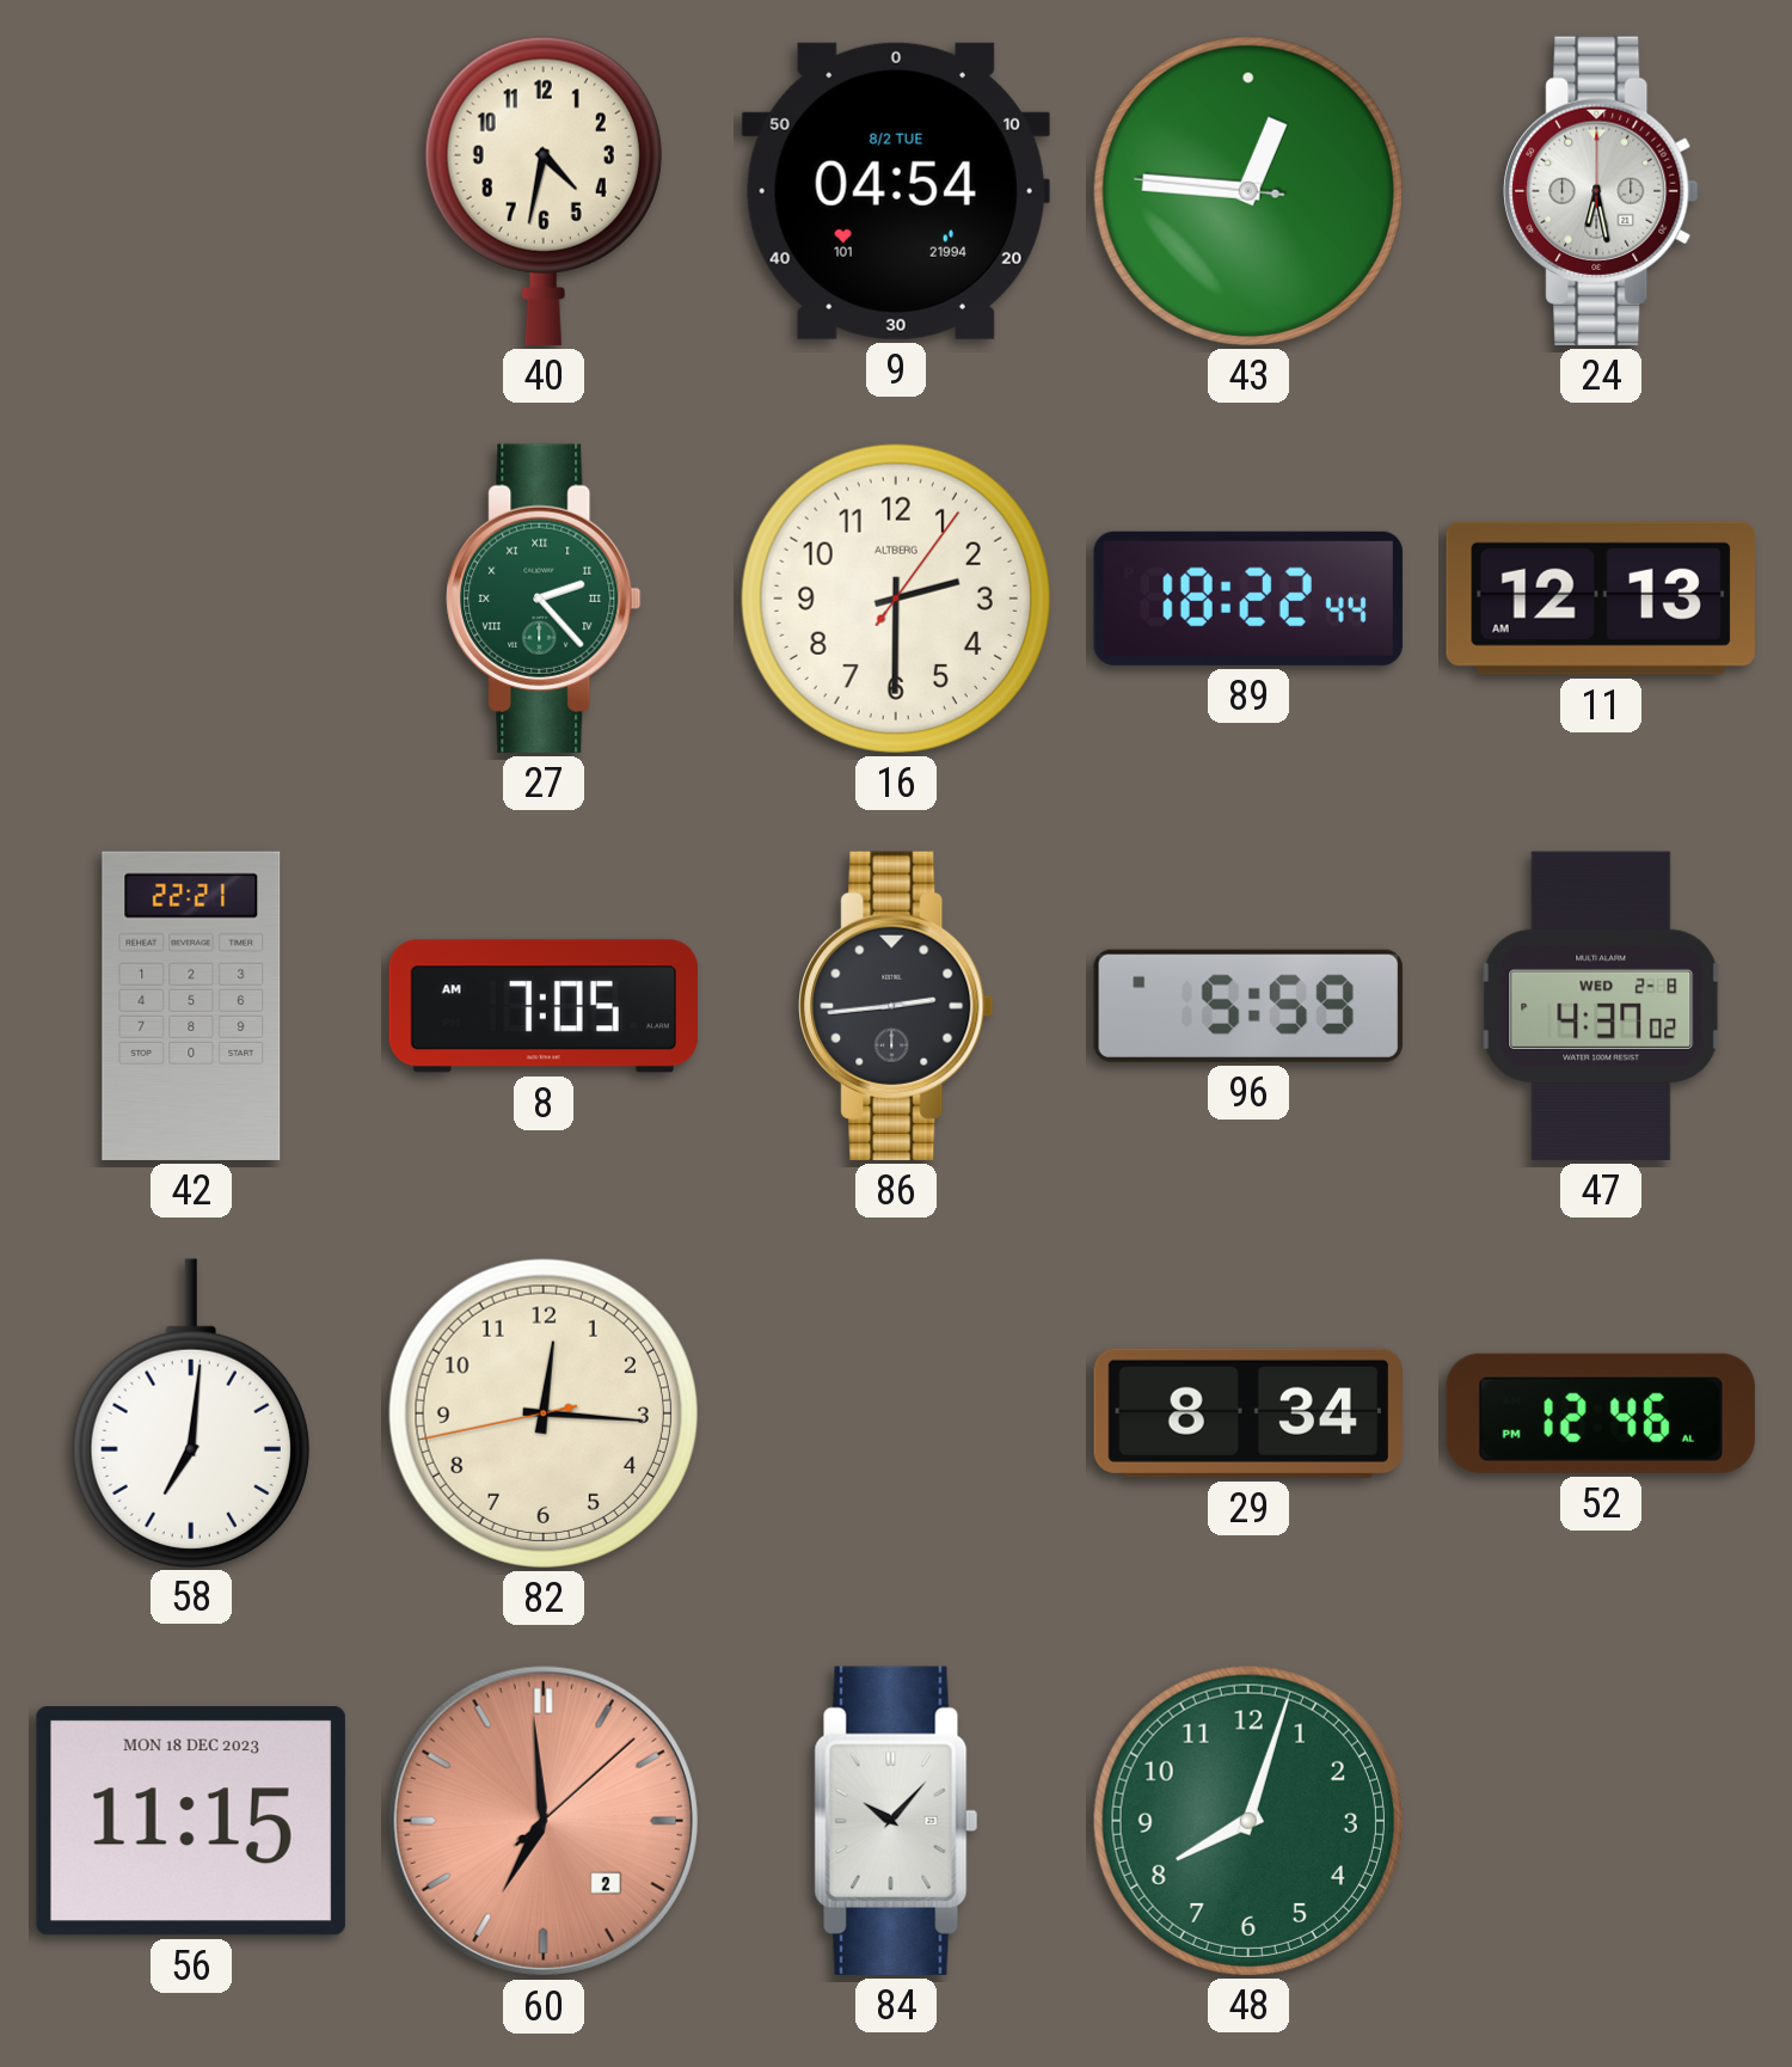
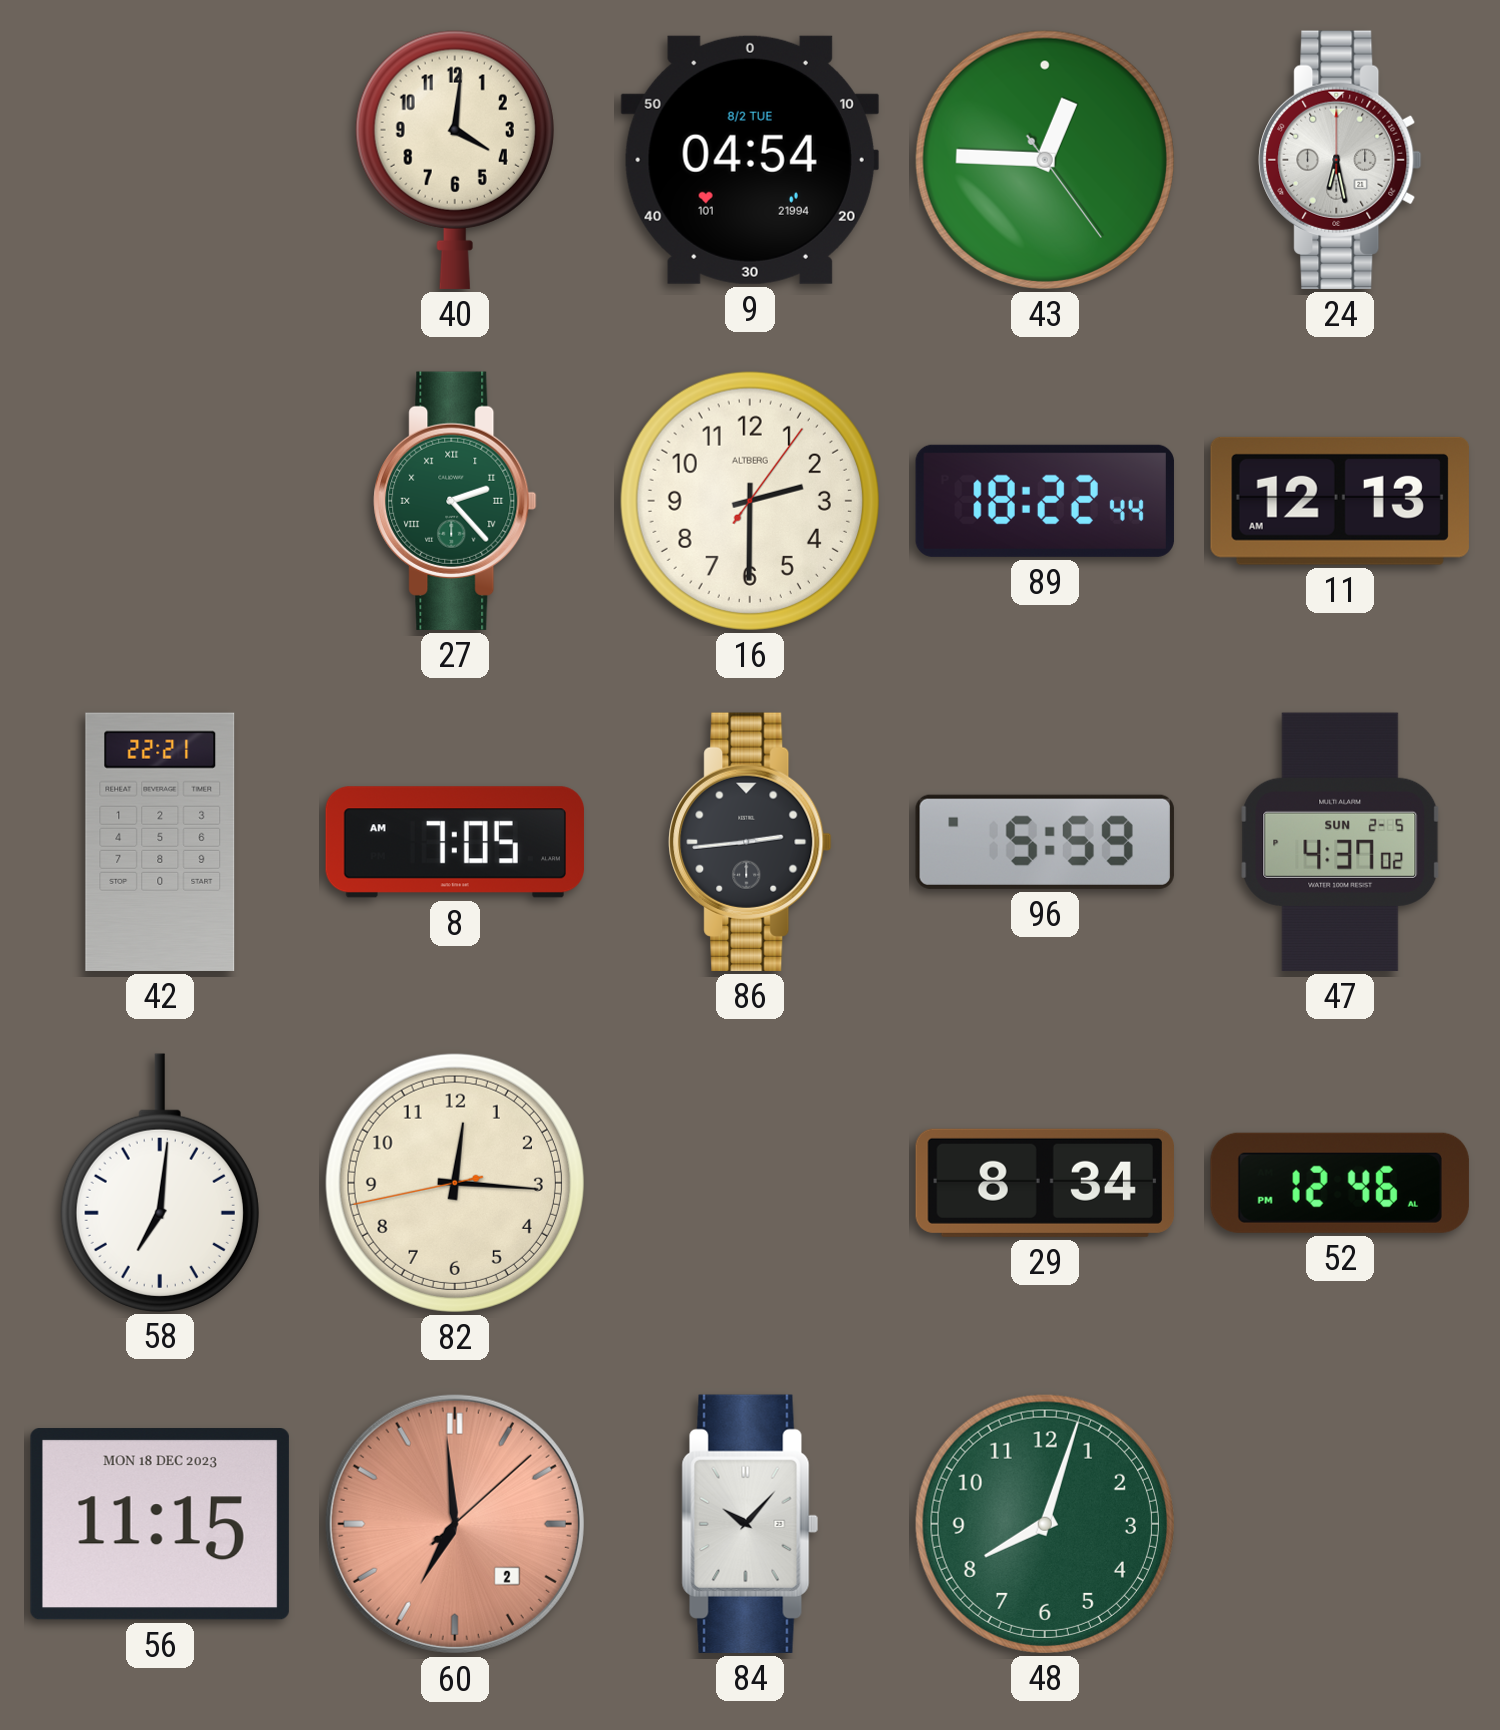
40: 4:32 -> 4:01 (455, 160)
43: 12:45:46 -> 12:45:24 (1045, 160)
47 date: WED 2-8 -> SUN 2-5 (1340, 842)
